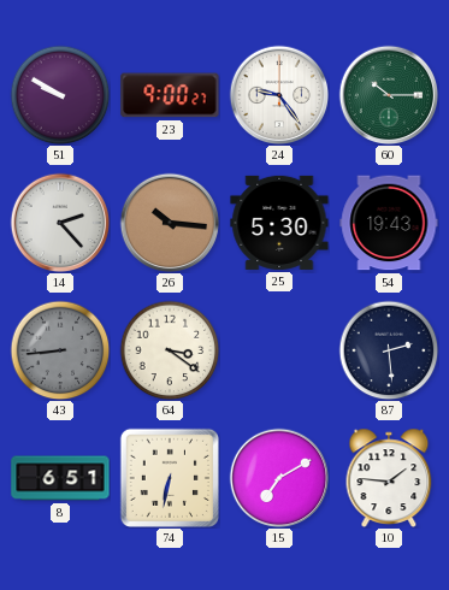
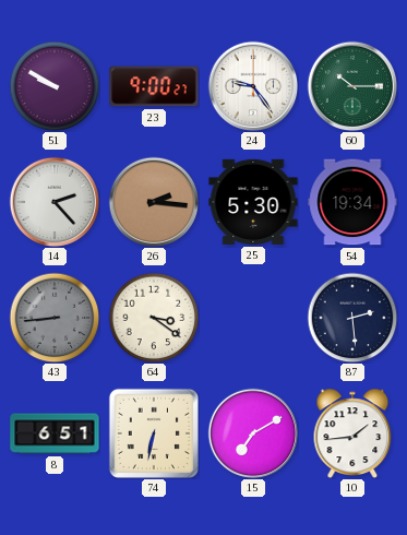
26: 10:16 -> 2:16 (154, 202)
54: 19:43 -> 19:34 (352, 202)
10: 1:46 -> 1:44 (352, 433)
